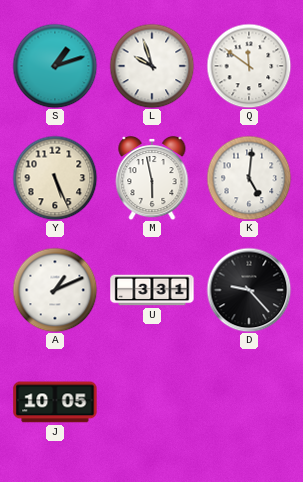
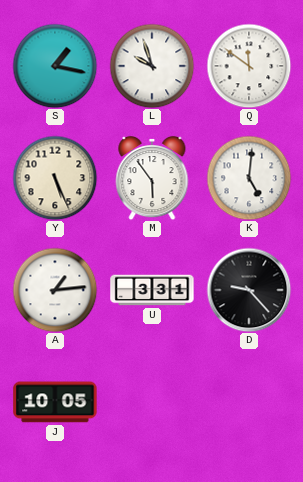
S: 1:12 -> 1:17 (55, 66)
M: 5:58 -> 5:54 (152, 178)
A: 1:11 -> 1:14 (55, 290)
